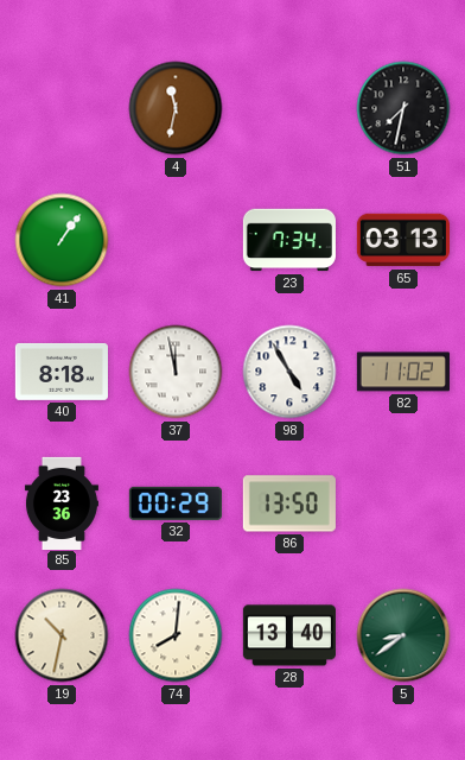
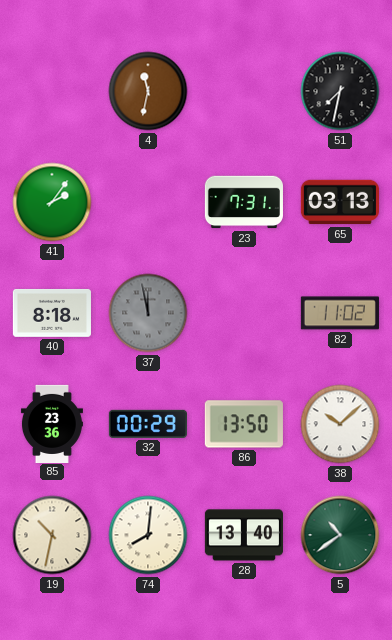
41: 1:06 -> 2:06 (52, 202)
23: 7:34 -> 7:31 (244, 202)
37 dial: white -> grey (148, 313)
98: 4:55 -> none (289, 372)
38: none -> 10:08 (340, 424)
5: 8:39 -> 10:39 (340, 535)
